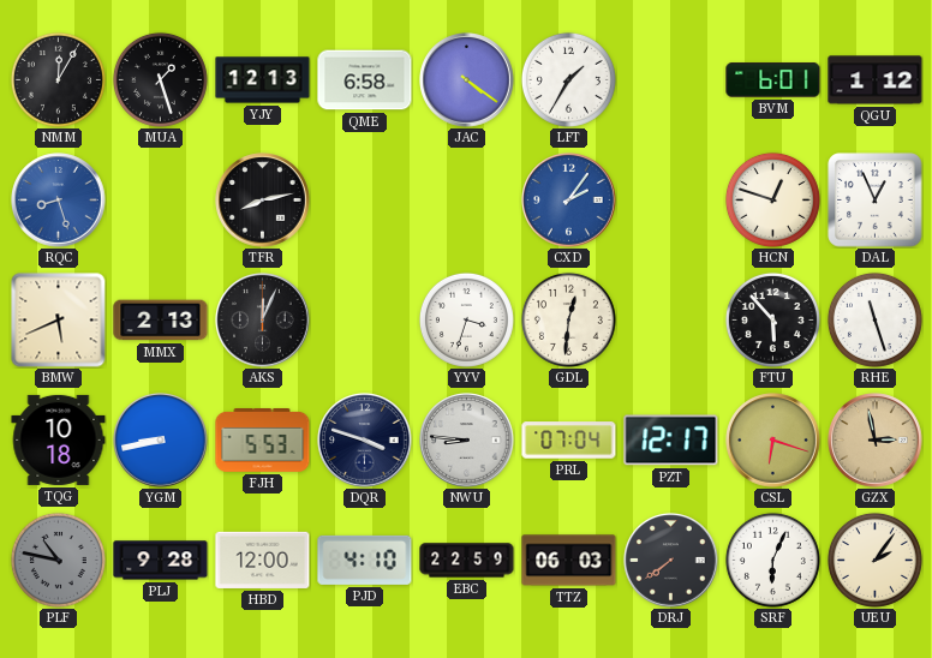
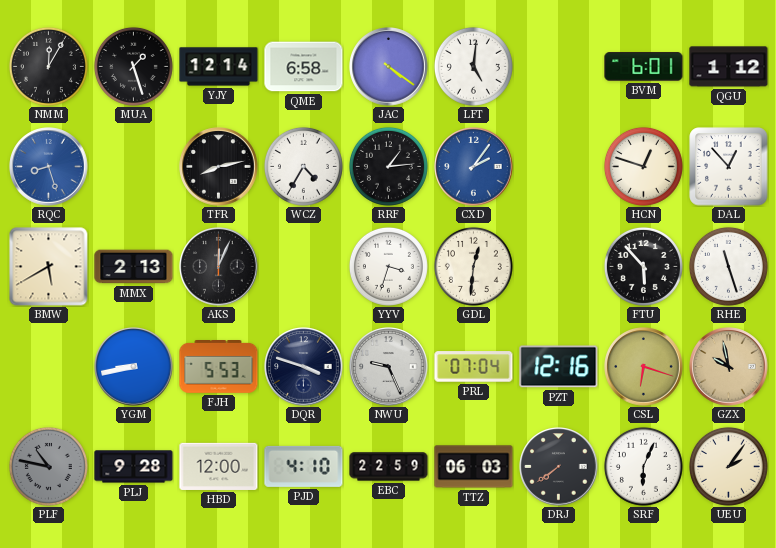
YJY: 12:13 -> 12:14 (219, 67)
LFT: 1:35 -> 5:01 (473, 66)
WCZ: none -> 4:35 (303, 166)
RRF: none -> 1:14 (388, 166)
DAL: 12:56 -> 12:53 (729, 167)
BMW: 5:41 -> 5:40 (49, 267)
TQG: 10:18 -> none (59, 439)
NWU: 8:46 -> 9:26 (389, 367)
PZT: 12:17 -> 12:16 (559, 367)
GZX: 2:58 -> 9:58 (729, 367)
